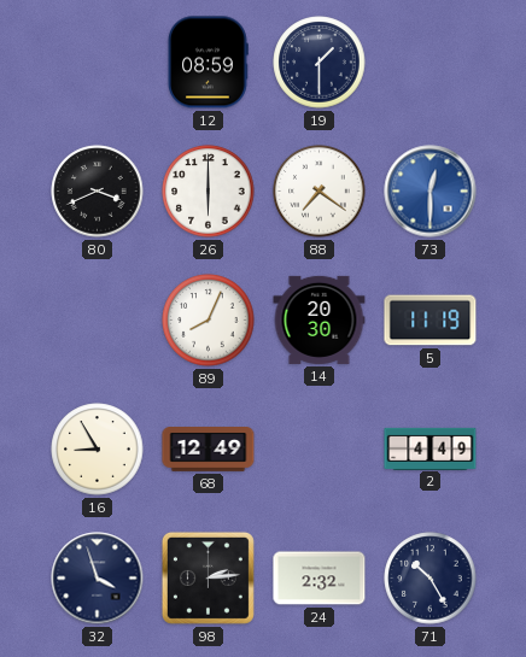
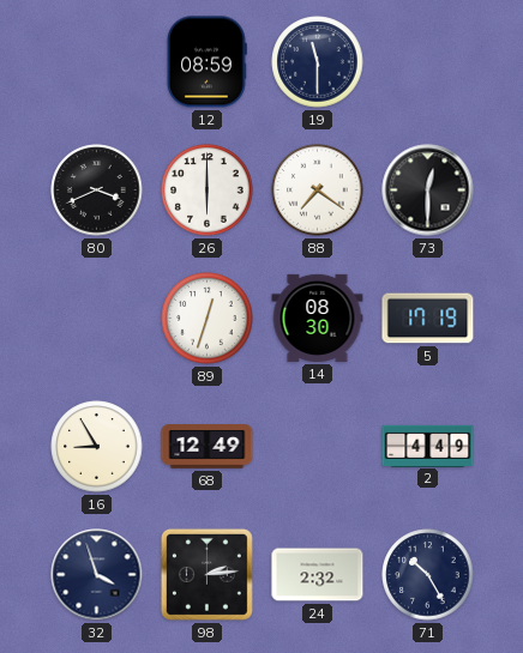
19: 1:30 -> 11:30 (318, 62)
73 dial: blue -> black (428, 191)
89: 8:04 -> 12:33 (208, 319)
14: 20:30 -> 08:30 (318, 318)
5: 11:19 -> 17:19 (428, 319)
